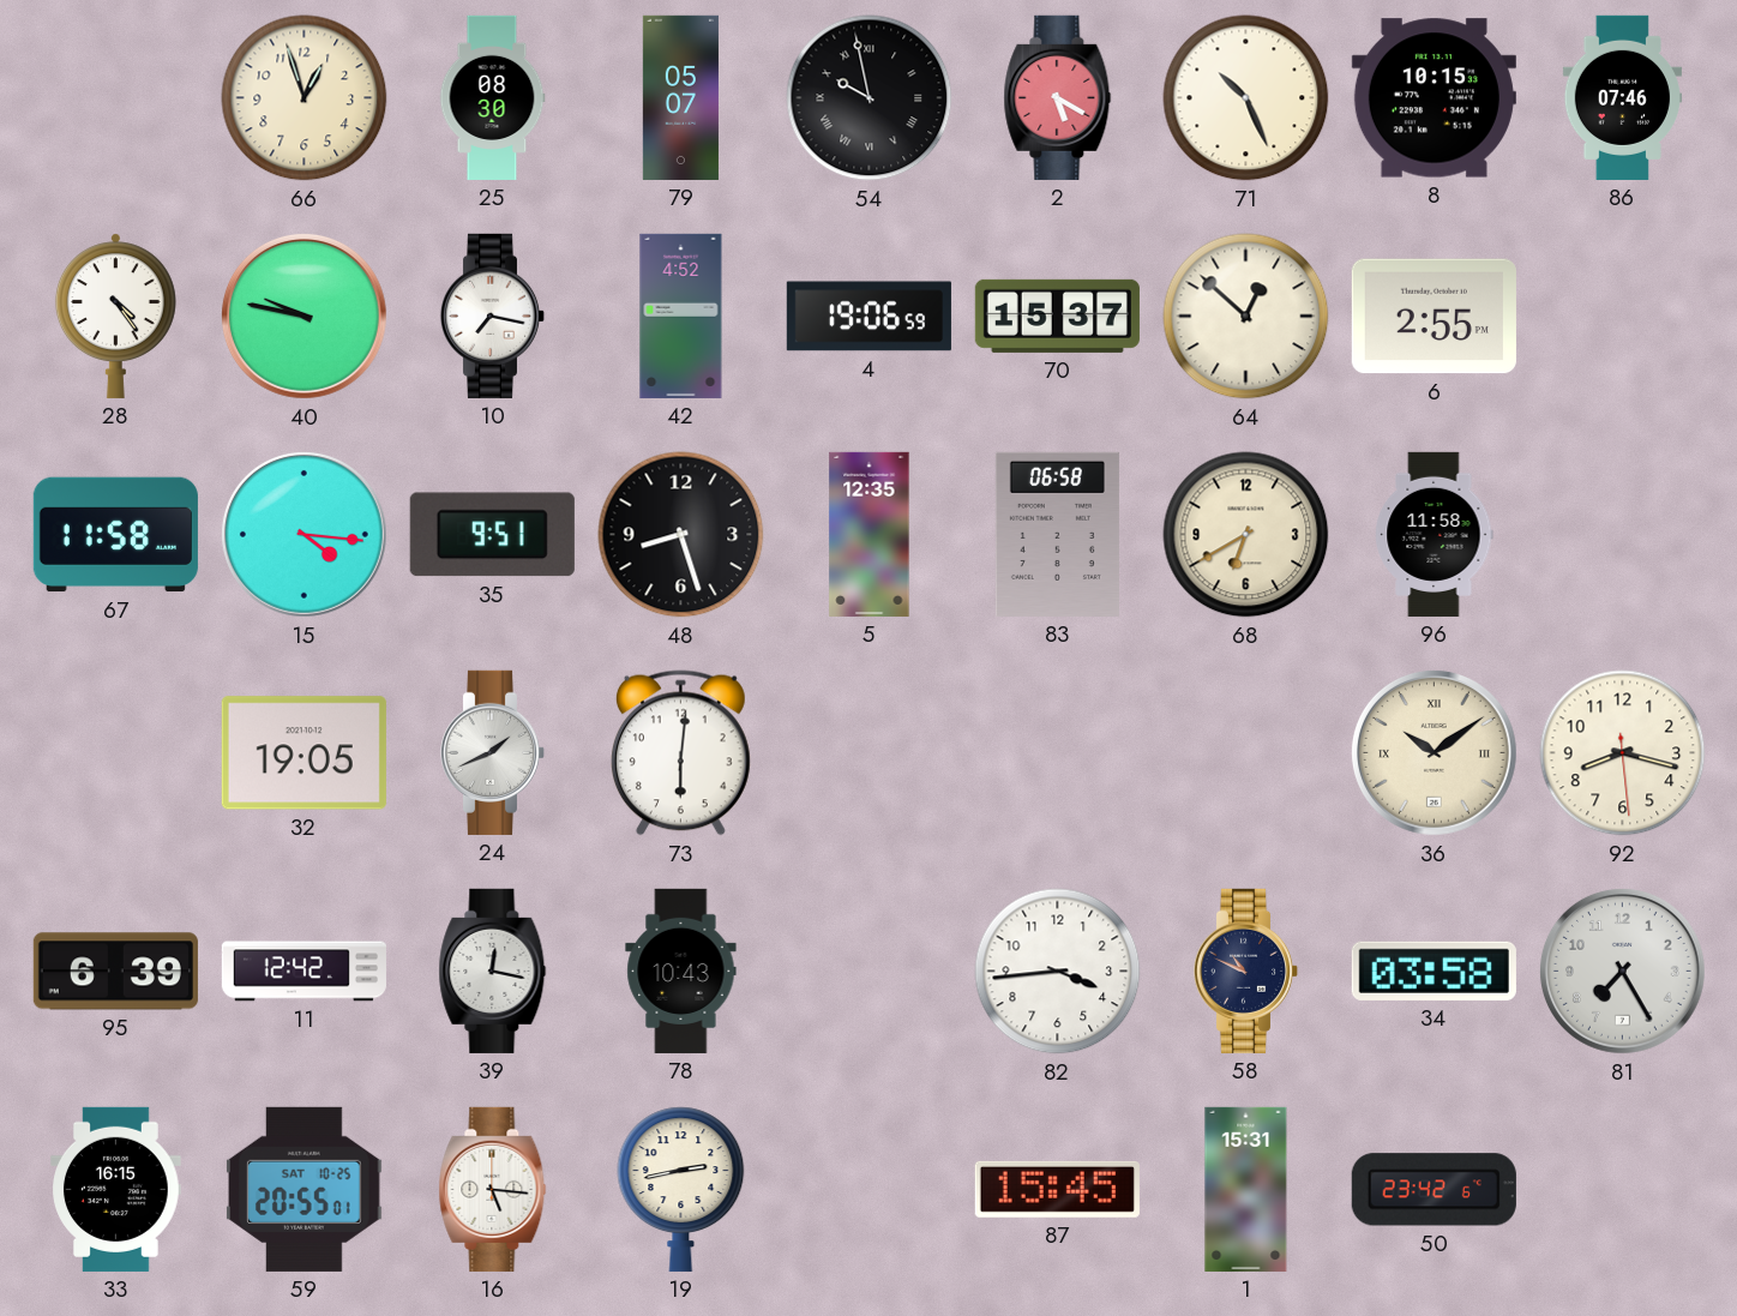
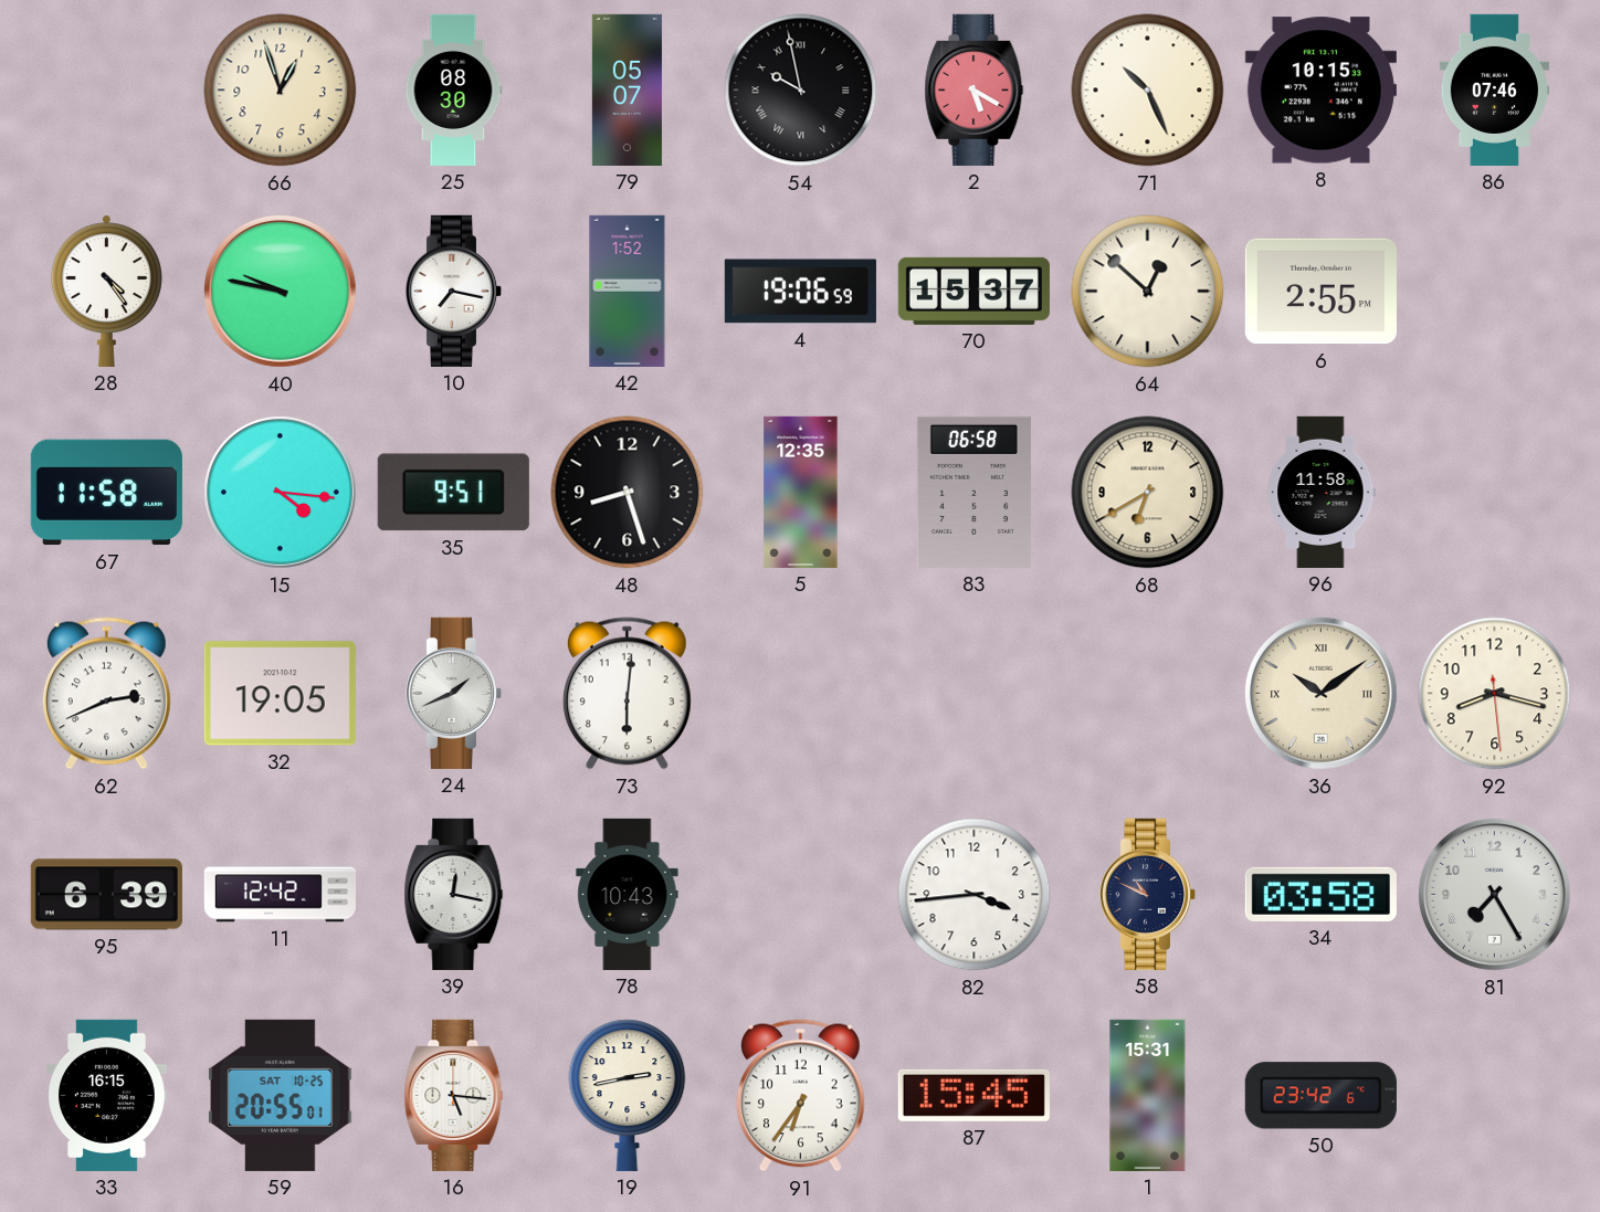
42: 4:52 -> 1:52 (628, 291)
62: none -> 2:41 (106, 694)
91: none -> 6:36 (800, 1096)
